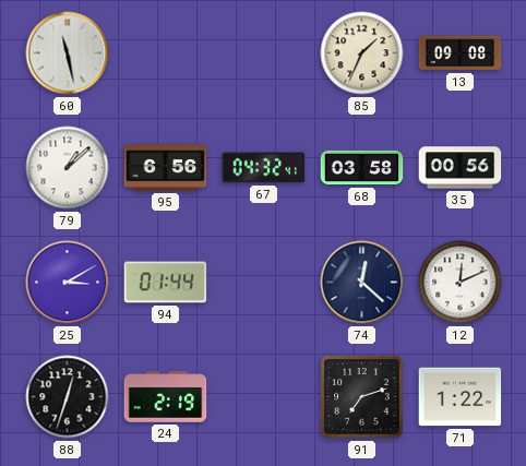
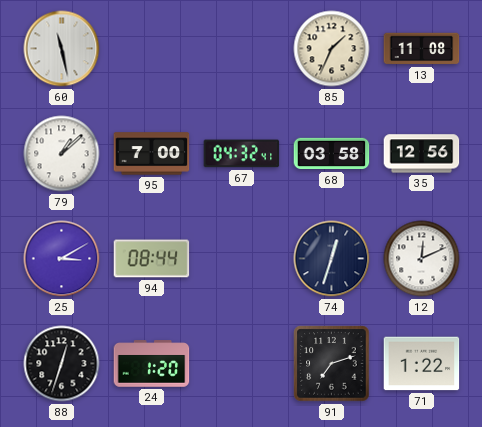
13: 09:08 -> 11:08 (422, 49)
95: 6:56 -> 7:00 (152, 154)
35: 00:56 -> 12:56 (422, 154)
94: 01:44 -> 08:44 (152, 259)
74: 12:22 -> 12:33 (332, 259)
24: 2:19 -> 1:20 (152, 364)
